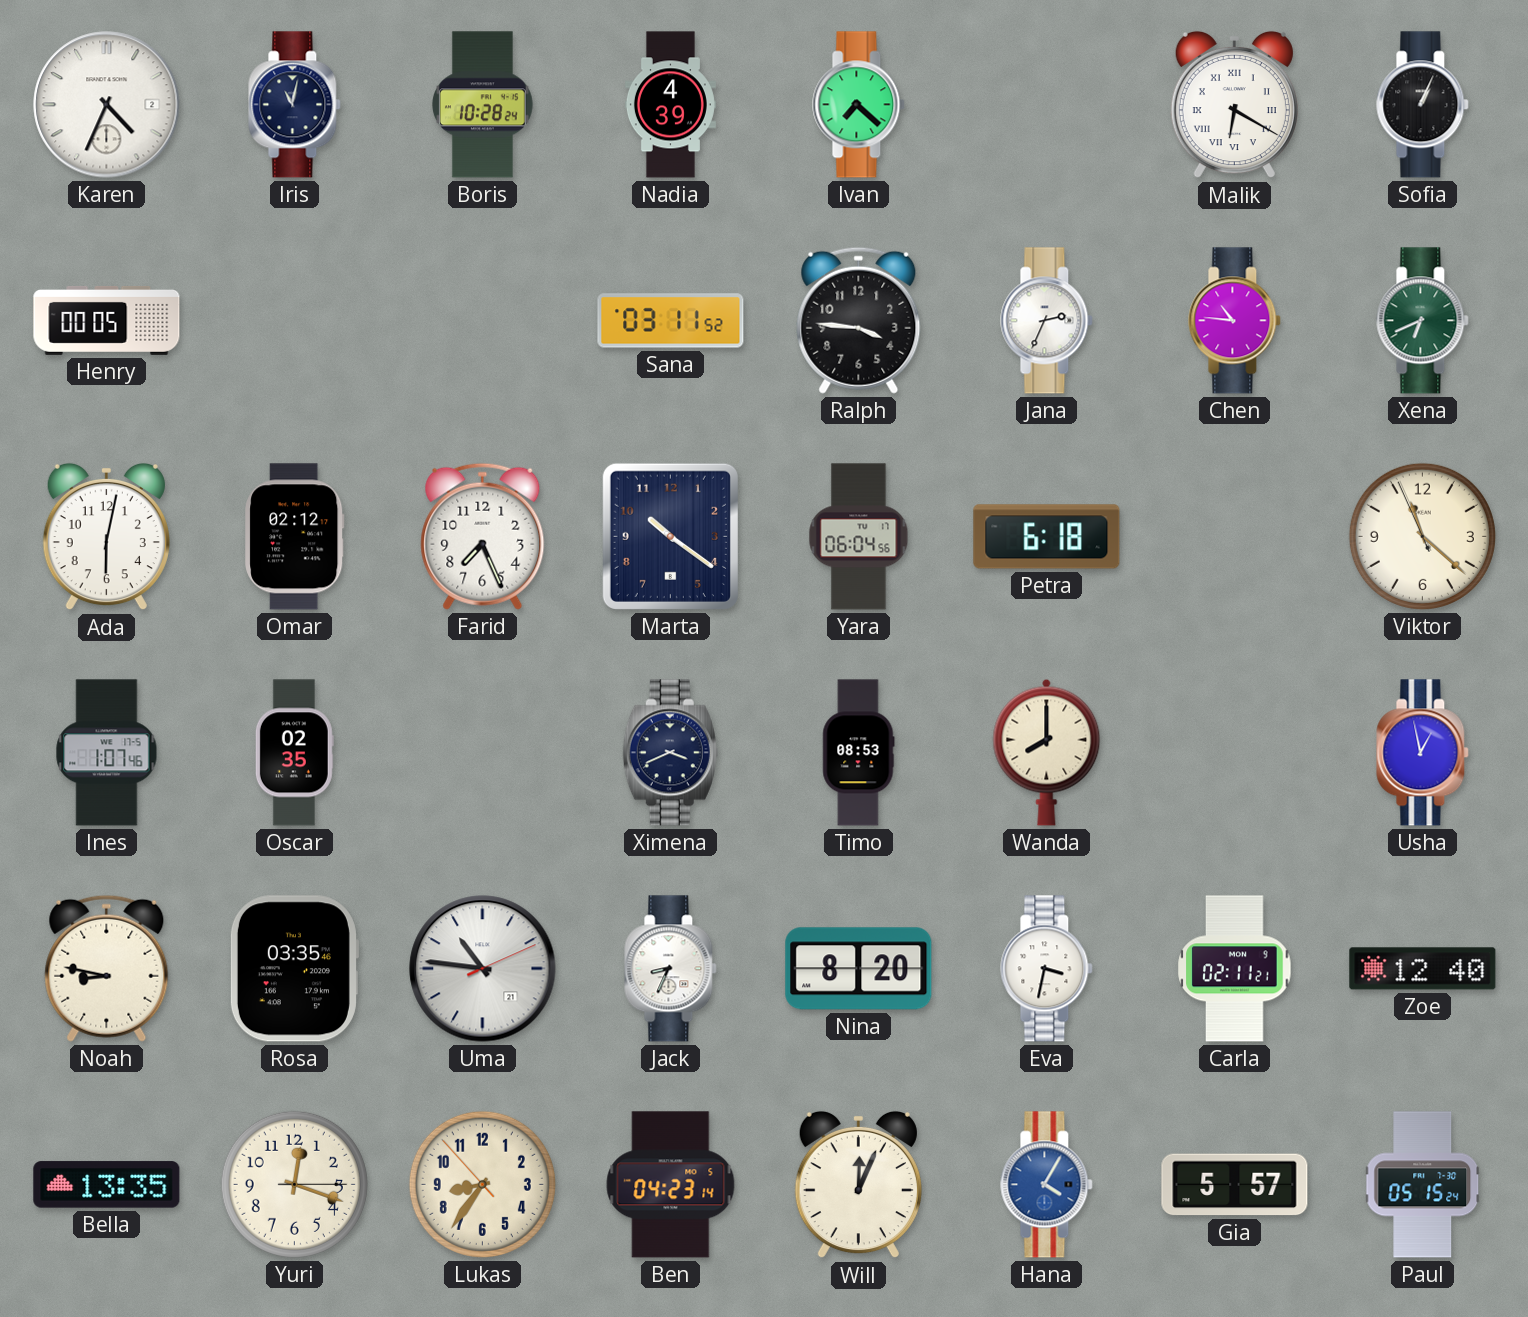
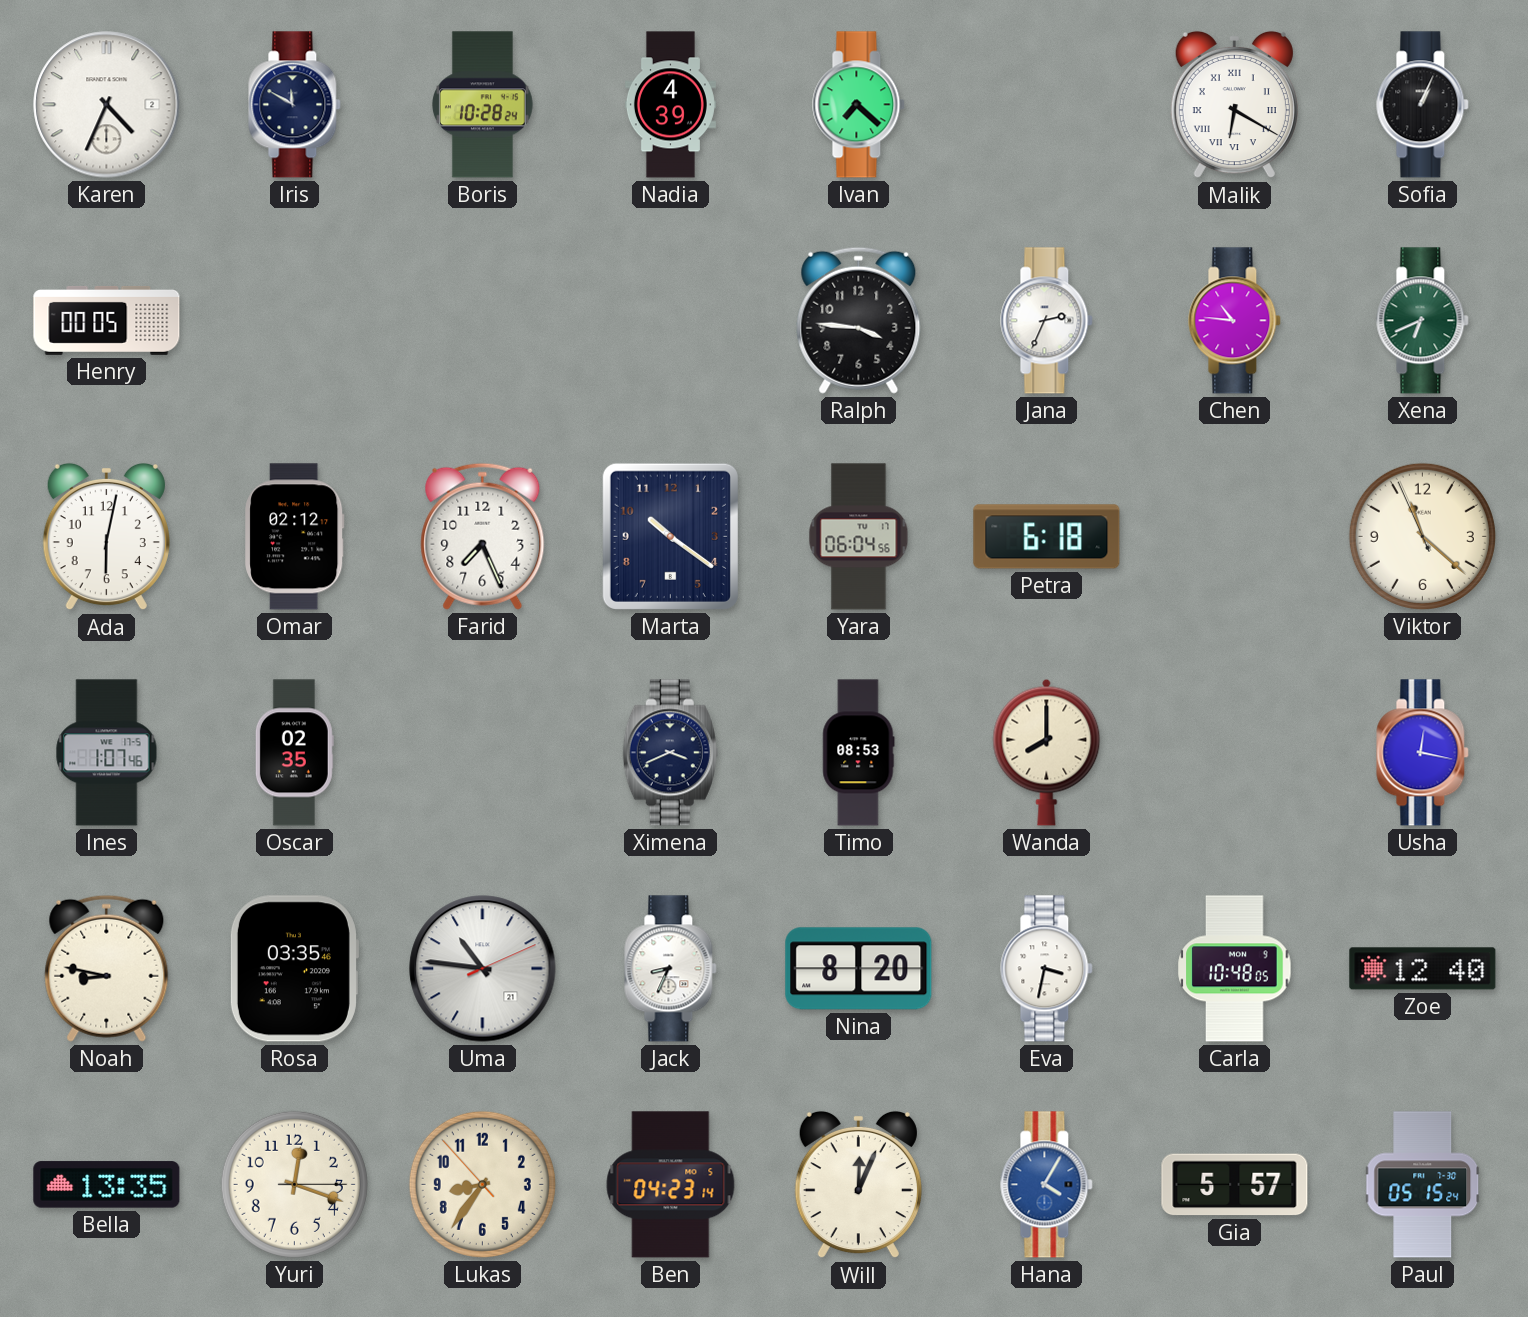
Iris: 11:02 -> 11:50 (295, 105)
Sana: 03:11 -> none (671, 321)
Usha: 12:58 -> 12:17 (1423, 753)
Carla: 02:11 -> 10:48 (1235, 969)
